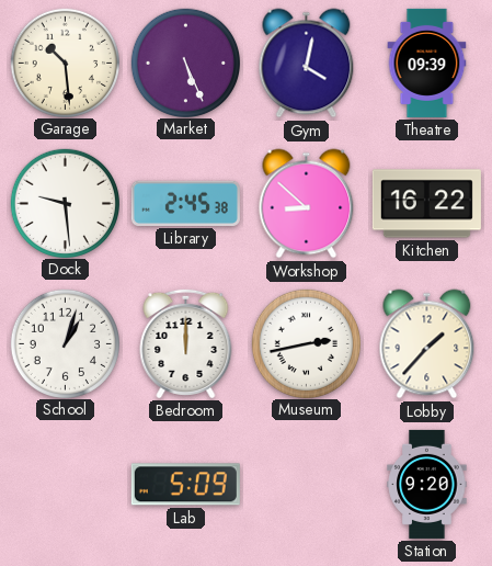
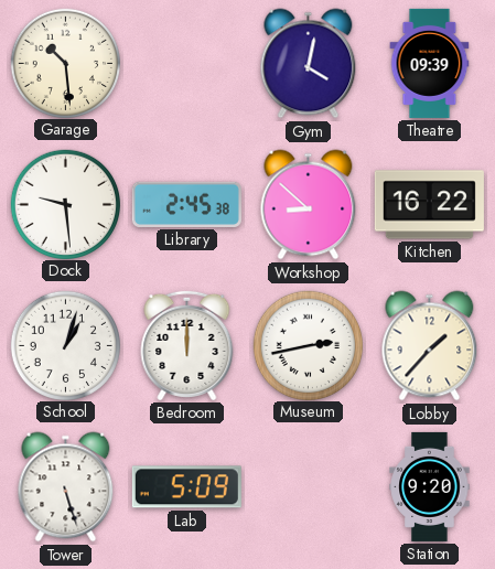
Market: 5:26 -> none (185, 63)
Tower: none -> 5:27 (66, 487)
